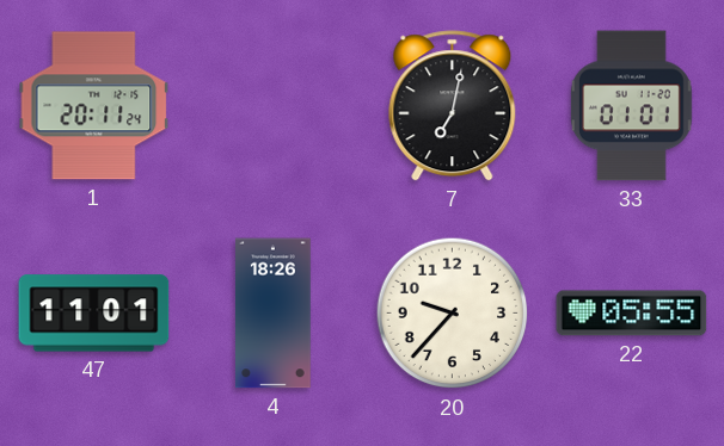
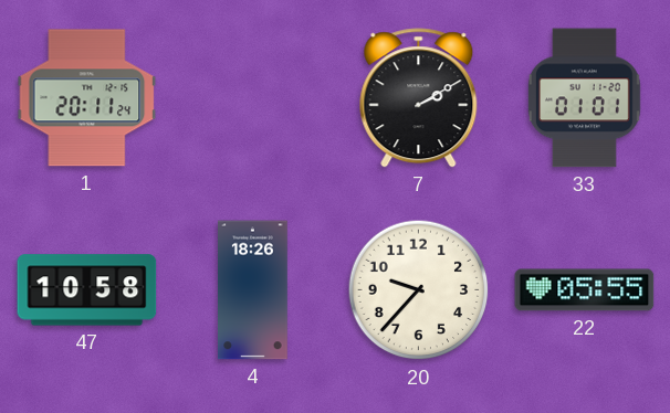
7: 7:02 -> 2:10 (419, 98)
47: 11:01 -> 10:58 (87, 290)
